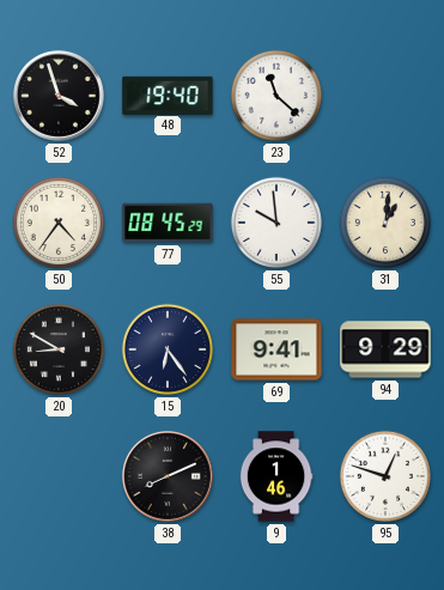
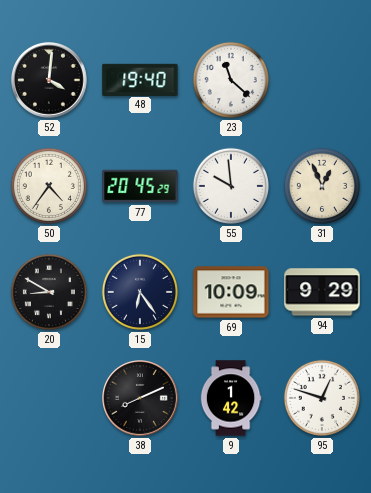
52: 3:57 -> 4:01 (50, 81)
77: 08:45 -> 20:45 (140, 186)
31: 1:01 -> 12:56 (322, 186)
69: 9:41 -> 10:09 (231, 292)
9: 1:46 -> 1:42 (231, 398)
